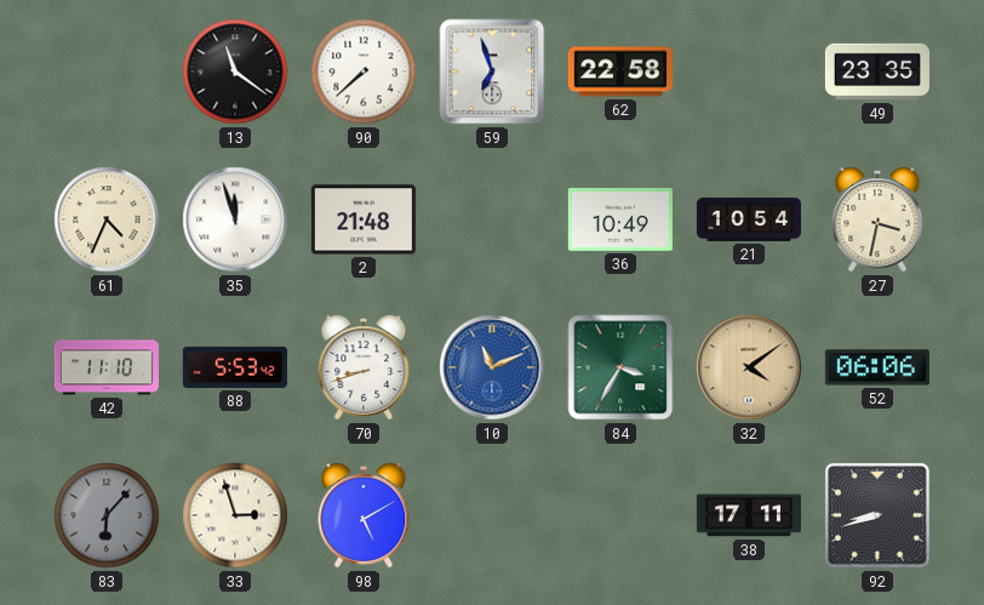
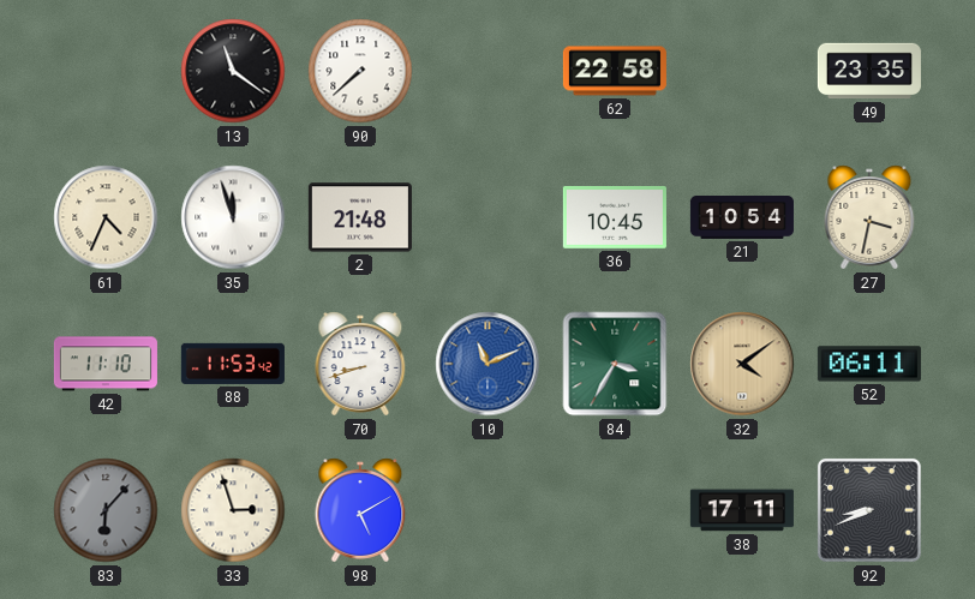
59: 6:57 -> none (492, 72)
36: 10:49 -> 10:45 (615, 217)
88: 5:53 -> 11:53 (233, 364)
52: 06:06 -> 06:11 (869, 364)
92: 8:42 -> 8:41 (869, 510)
